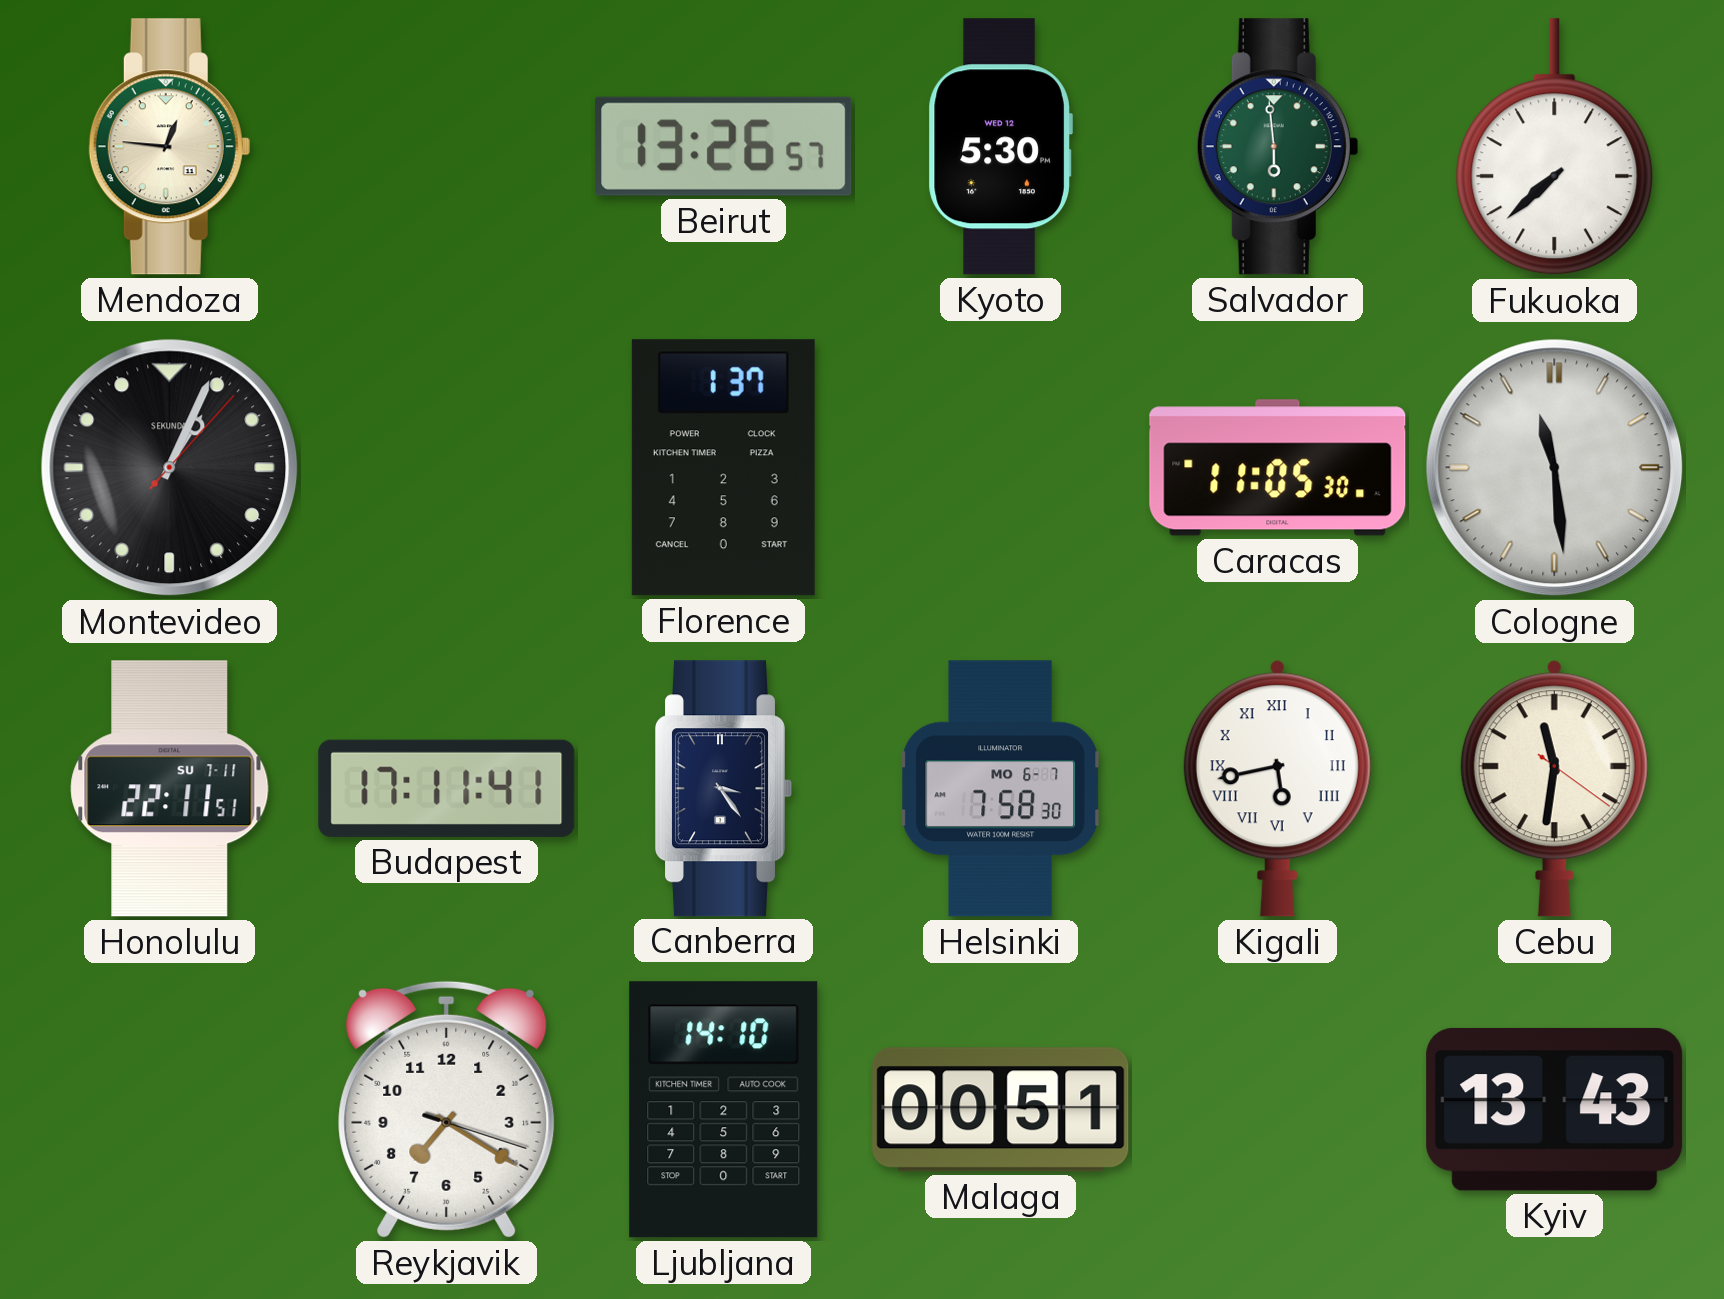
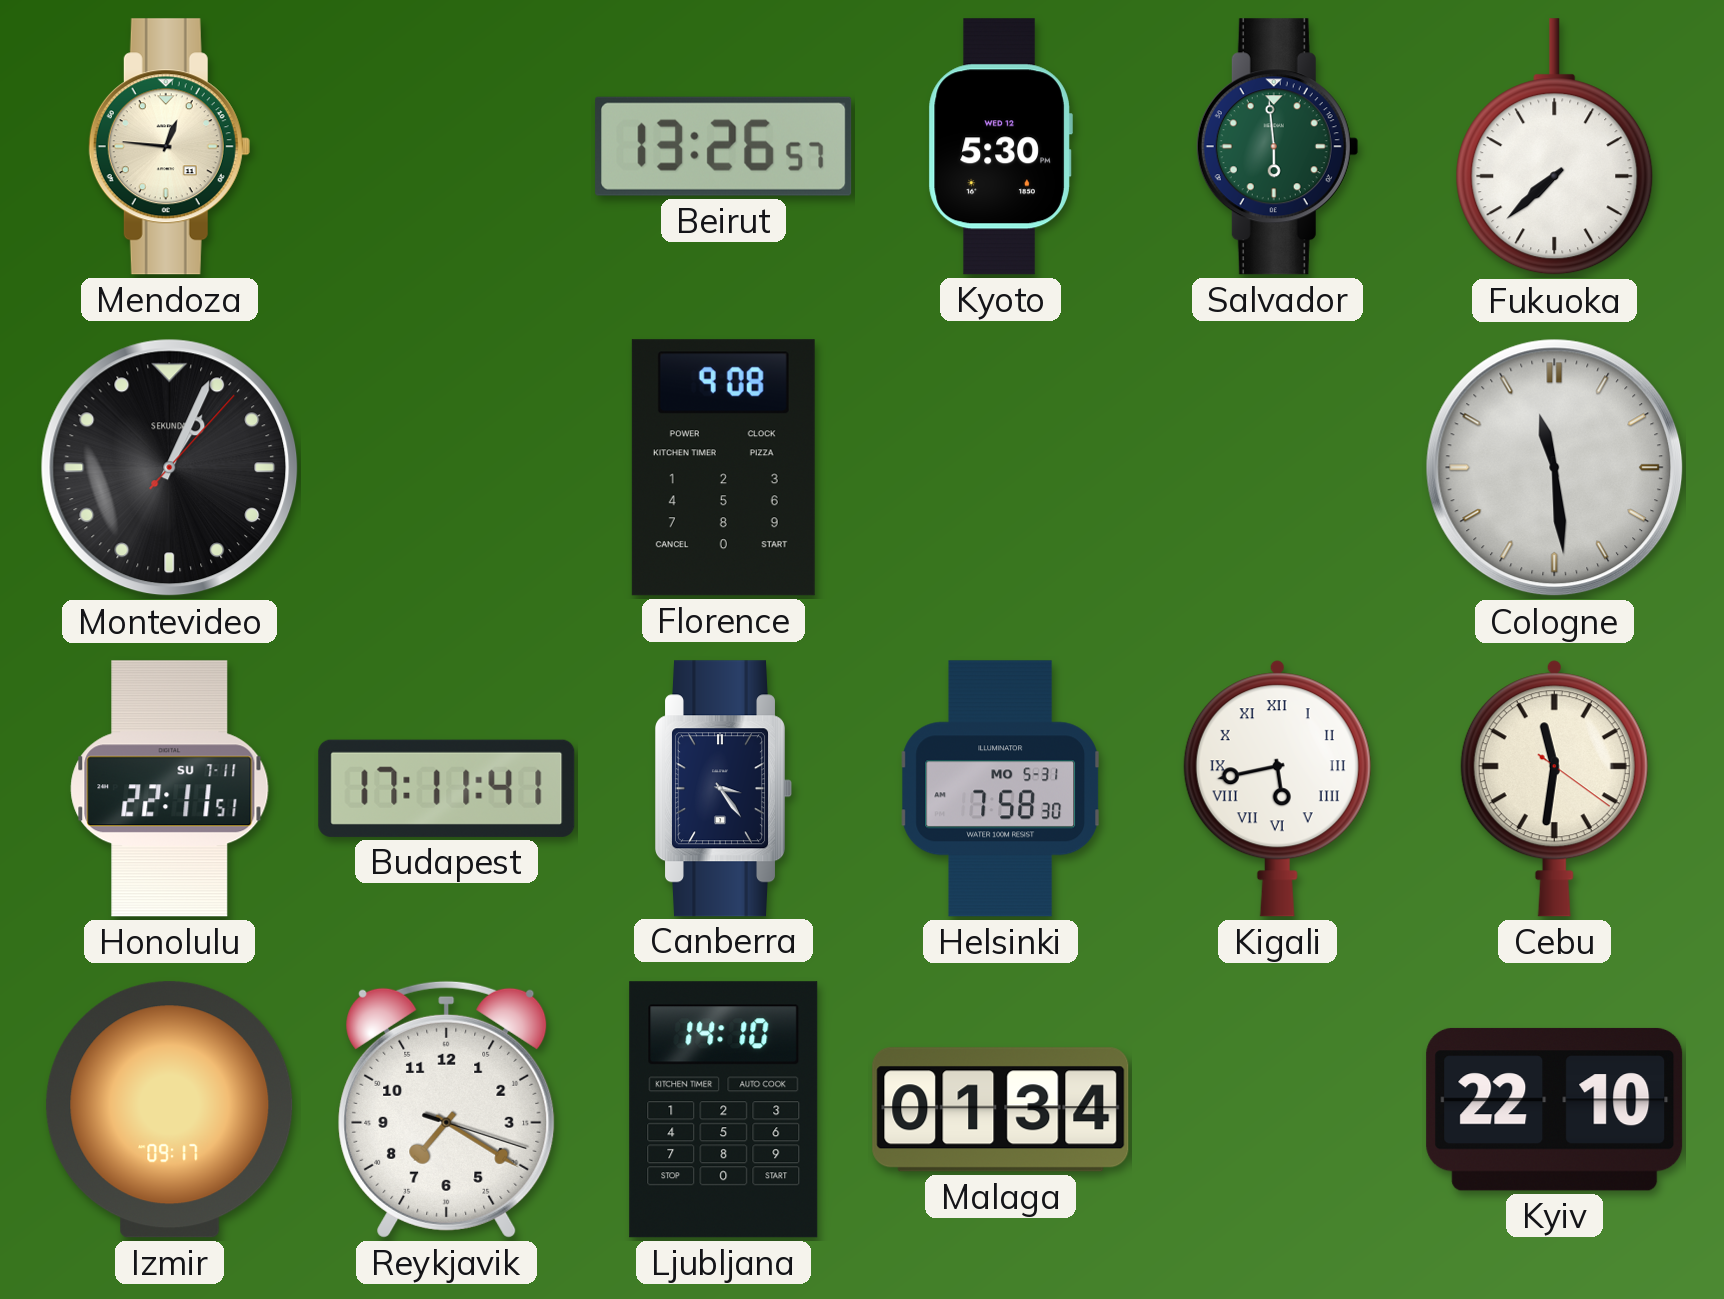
Florence: 1:37 -> 9:08 (723, 468)
Caracas: 11:05 -> none (1278, 468)
Helsinki date: MO 6-7 -> MO 5-31 (1000, 789)
Izmir: none -> 09:17 (170, 1110)
Malaga: 00:51 -> 01:34 (1001, 1110)
Kyiv: 13:43 -> 22:10 (1555, 1109)
